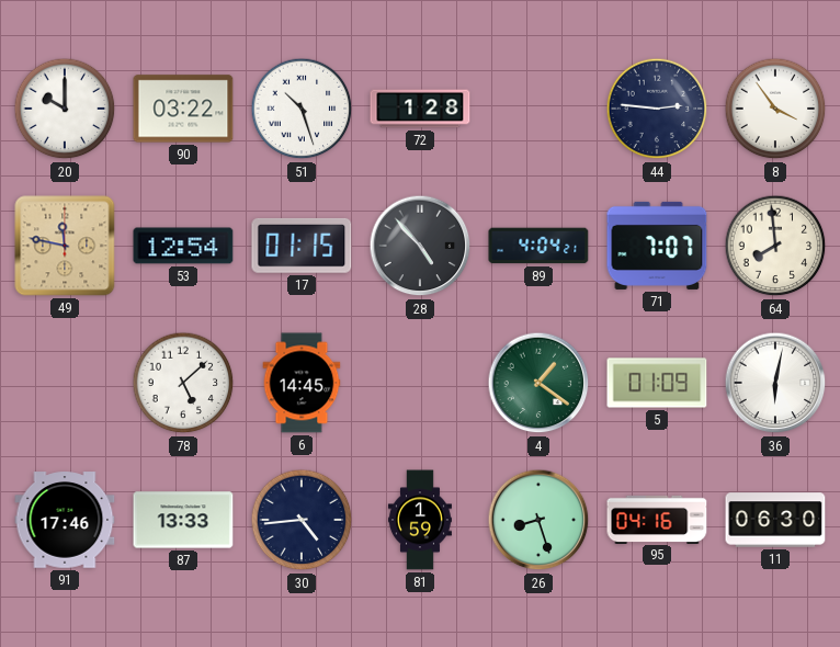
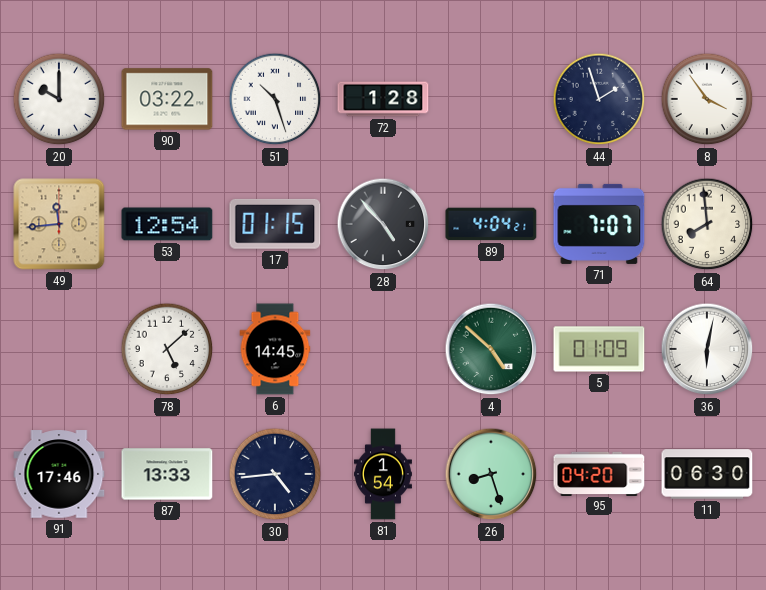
44: 2:46 -> 1:57 (599, 99)
49: 11:47 -> 11:44 (59, 224)
4: 1:21 -> 4:52 (491, 349)
81: 1:59 -> 1:54 (383, 474)
95: 04:16 -> 04:20 (599, 473)
